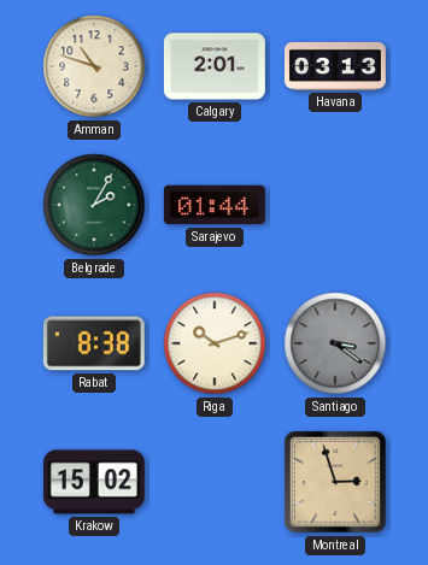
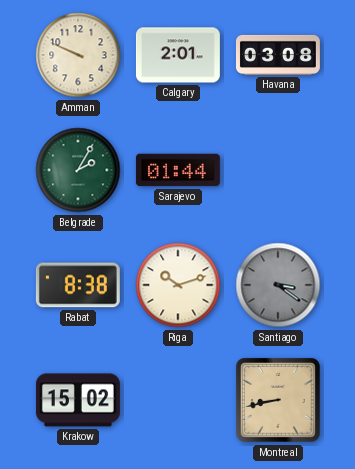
Amman: 10:48 -> 9:49 (78, 55)
Havana: 03:13 -> 03:08 (278, 55)
Montreal: 2:57 -> 8:43 (278, 400)
